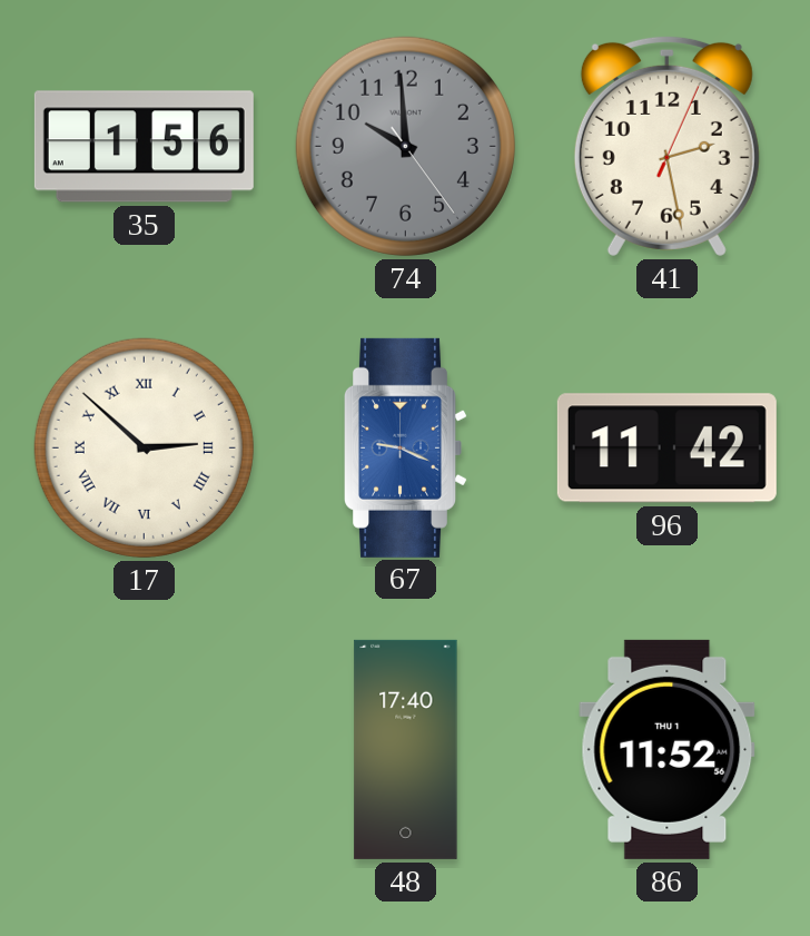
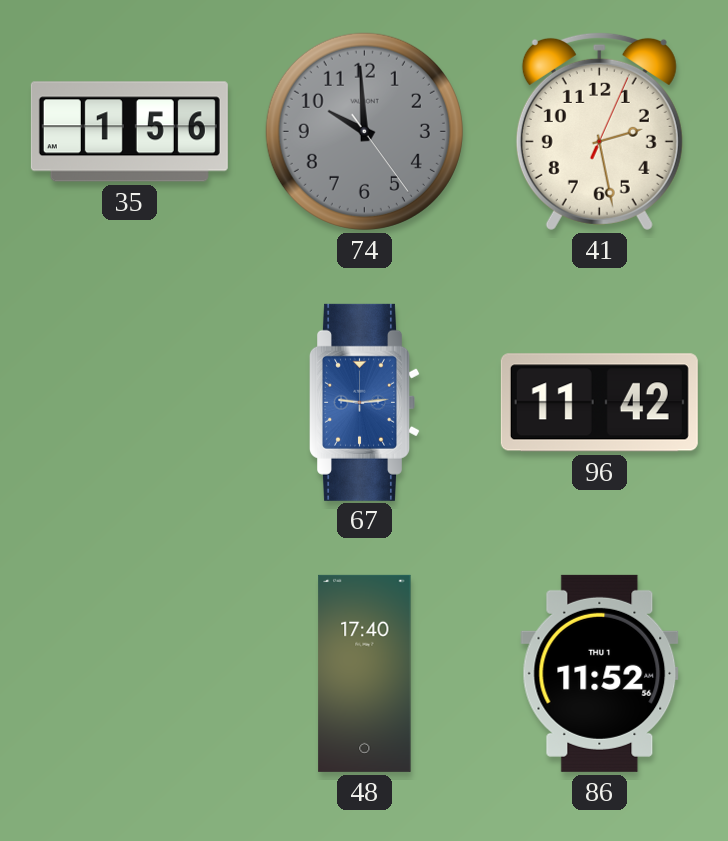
17: 2:52 -> none (144, 447)
67: 9:19 -> 9:14 (365, 402)
